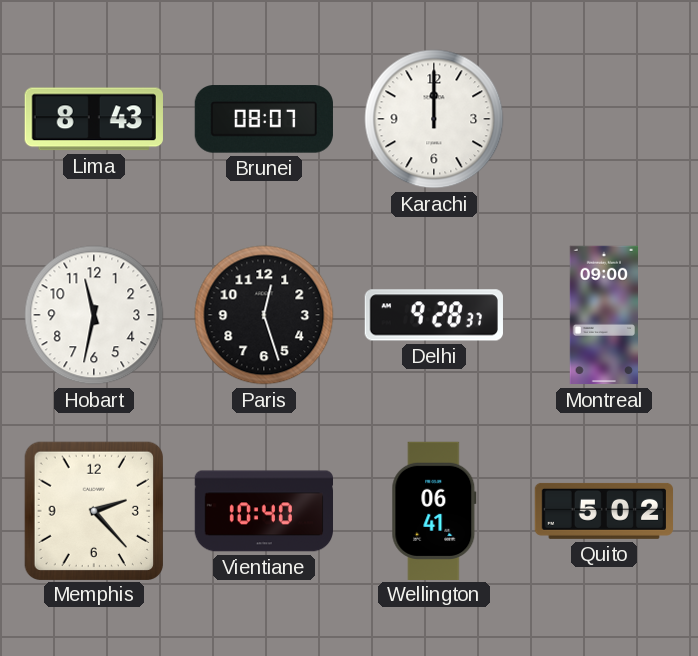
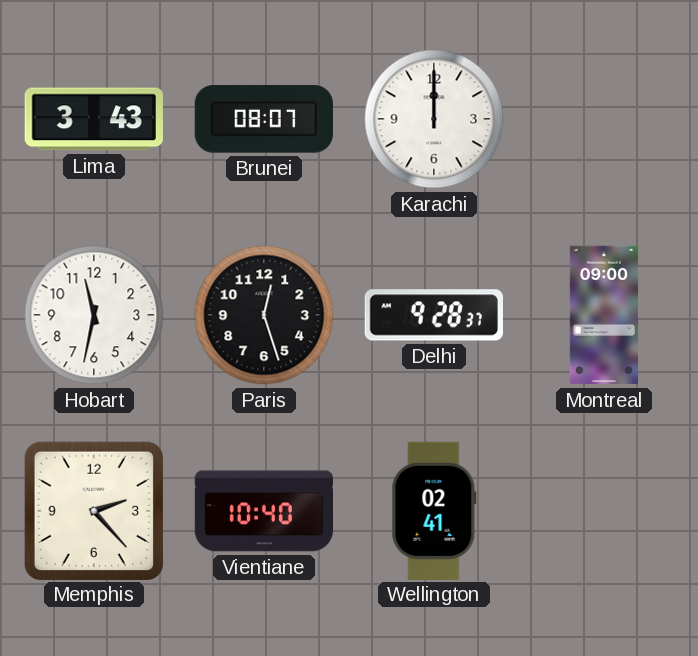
Lima: 8:43 -> 3:43 (94, 119)
Wellington: 06:41 -> 02:41 (434, 510)
Quito: 5:02 -> none (604, 511)
